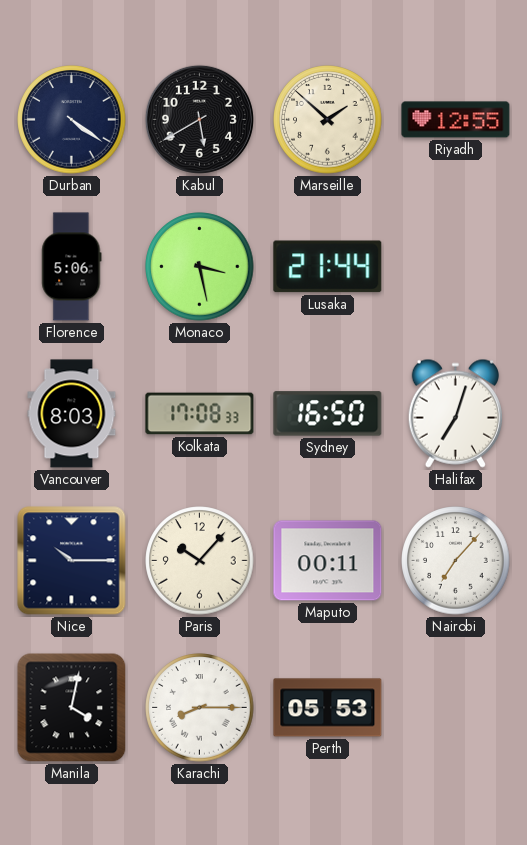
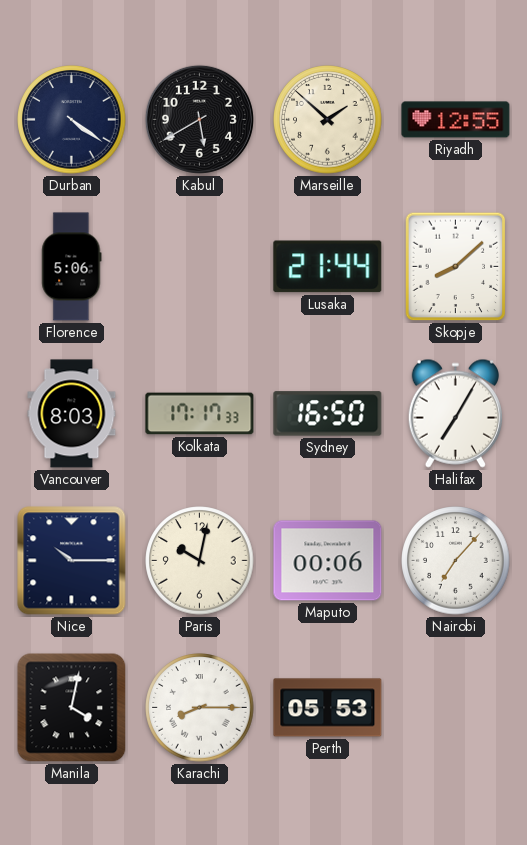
Monaco: 3:28 -> none (200, 267)
Skopje: none -> 8:08 (456, 267)
Kolkata: 17:08 -> 17:17 (200, 414)
Halifax: 7:03 -> 7:05 (455, 413)
Paris: 10:07 -> 10:02 (200, 561)
Maputo: 00:11 -> 00:06 (328, 561)
